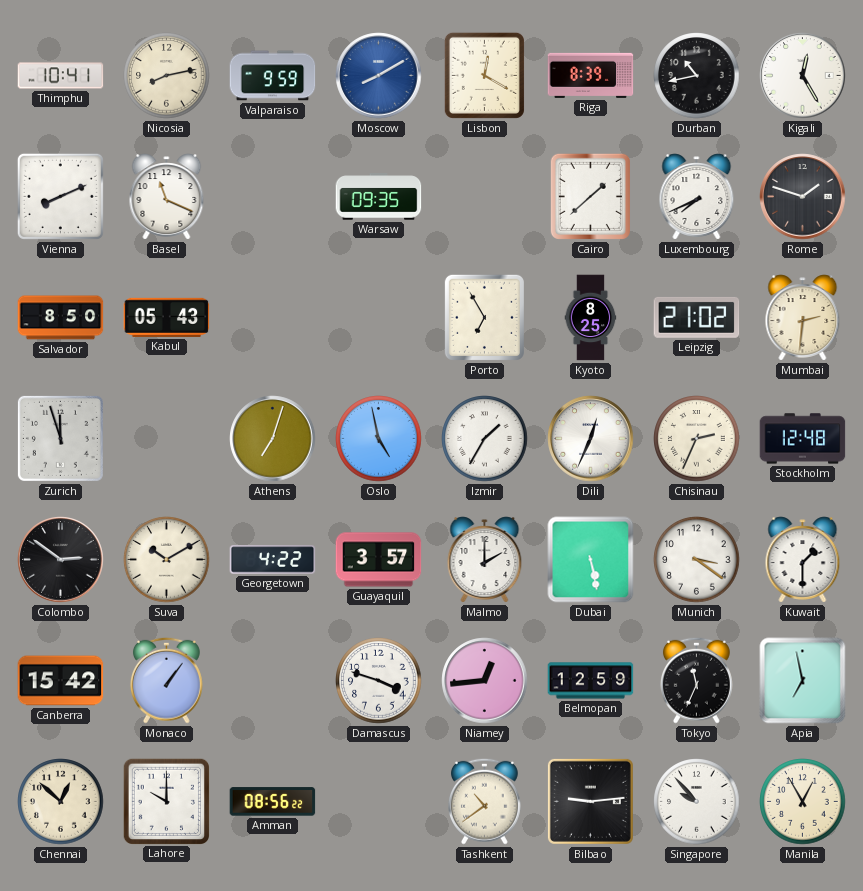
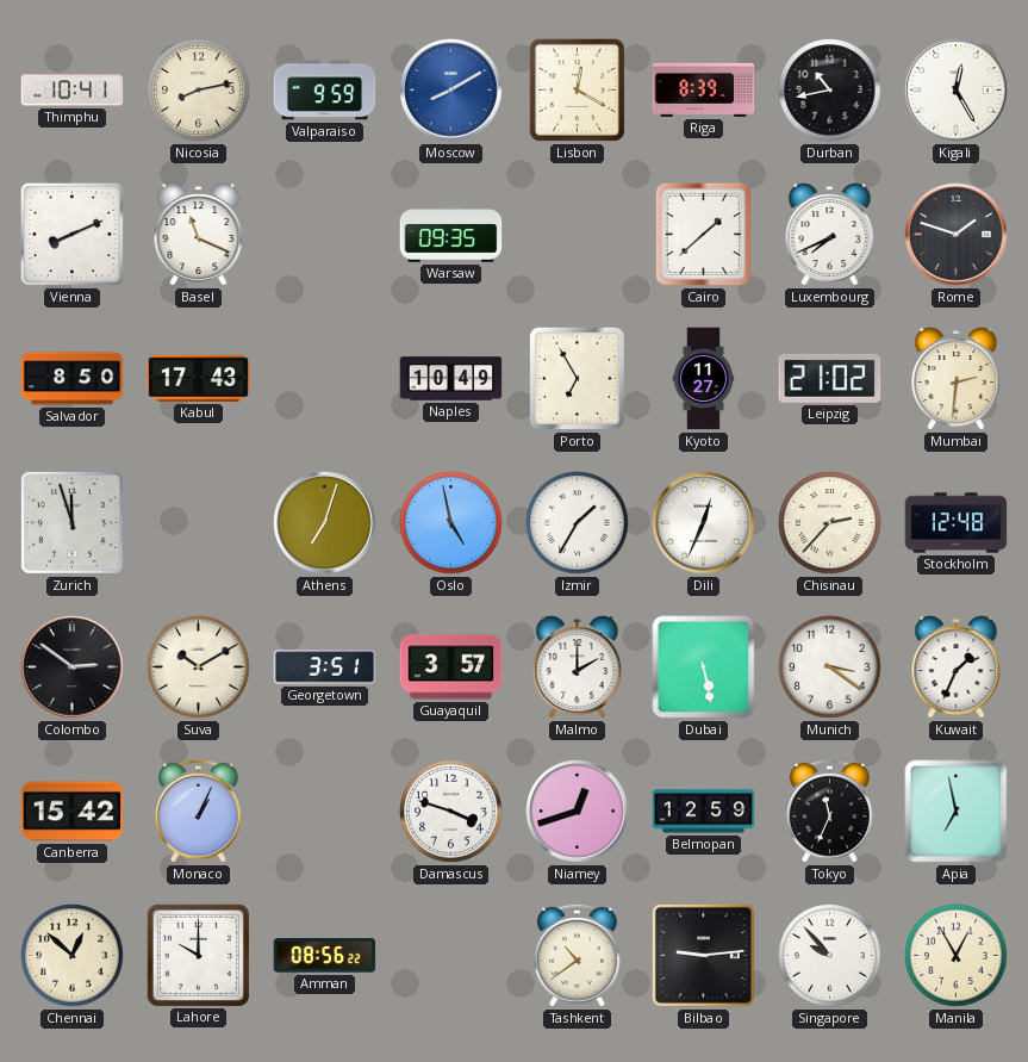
Kabul: 05:43 -> 17:43 (199, 378)
Naples: none -> 10:49 (451, 379)
Kyoto: 8:25 -> 11:27 (704, 379)
Chisinau: 2:34 -> 2:37 (830, 523)
Georgetown: 4:22 -> 3:51 (325, 667)
Kuwait: 1:30 -> 1:34 (957, 667)
Monaco: 1:06 -> 1:04 (198, 811)
Niamey: 12:44 -> 12:42 (578, 812)
